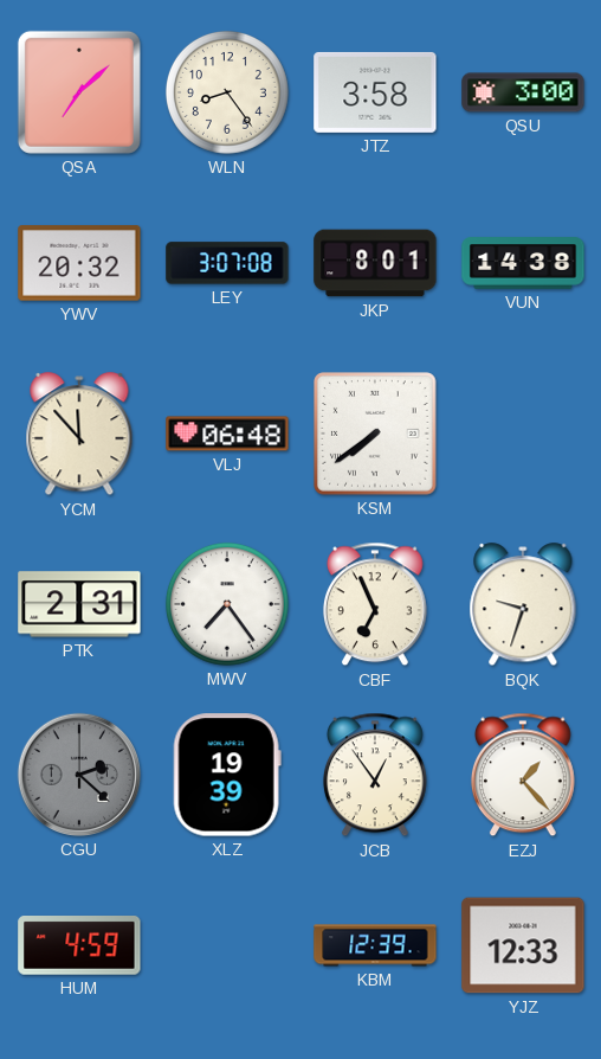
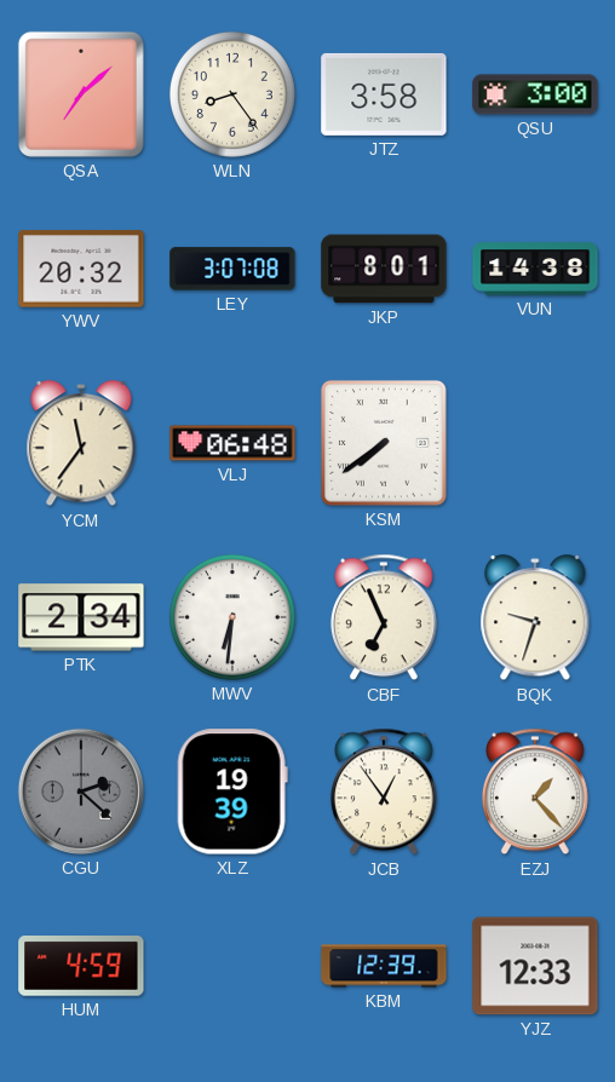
YCM: 11:53 -> 11:36 (81, 444)
PTK: 2:31 -> 2:34 (81, 617)
MWV: 7:24 -> 6:31 (232, 617)
